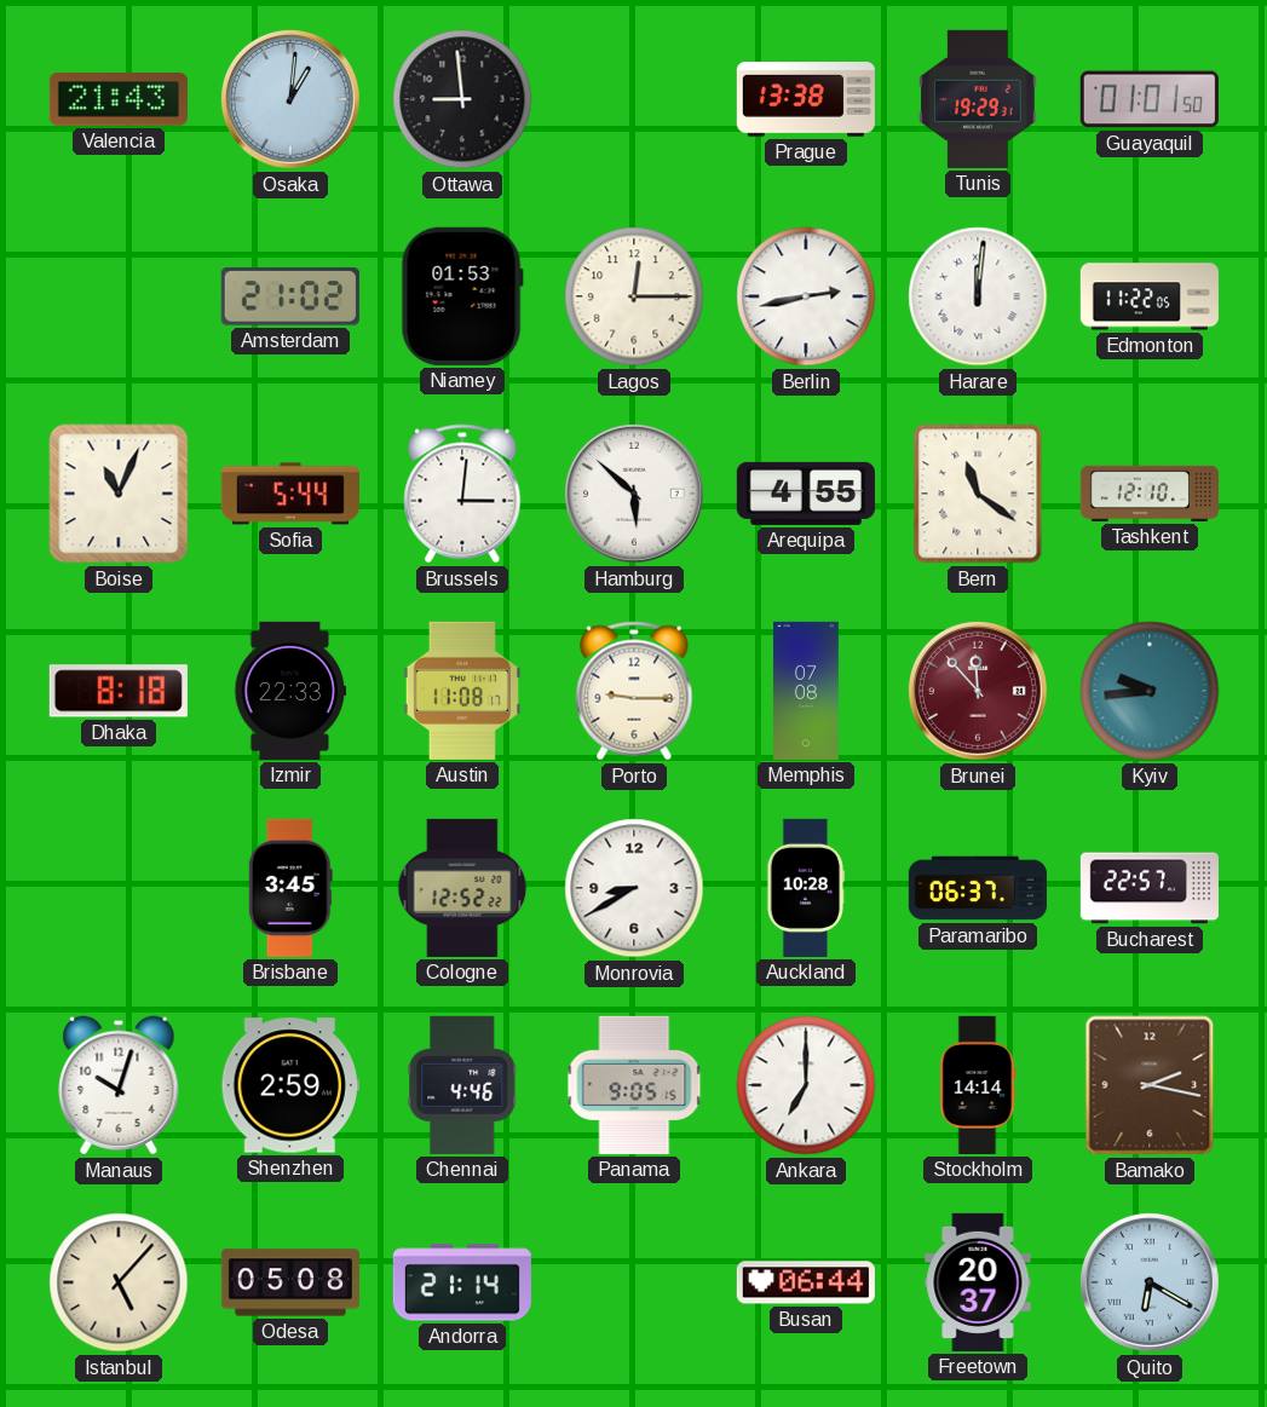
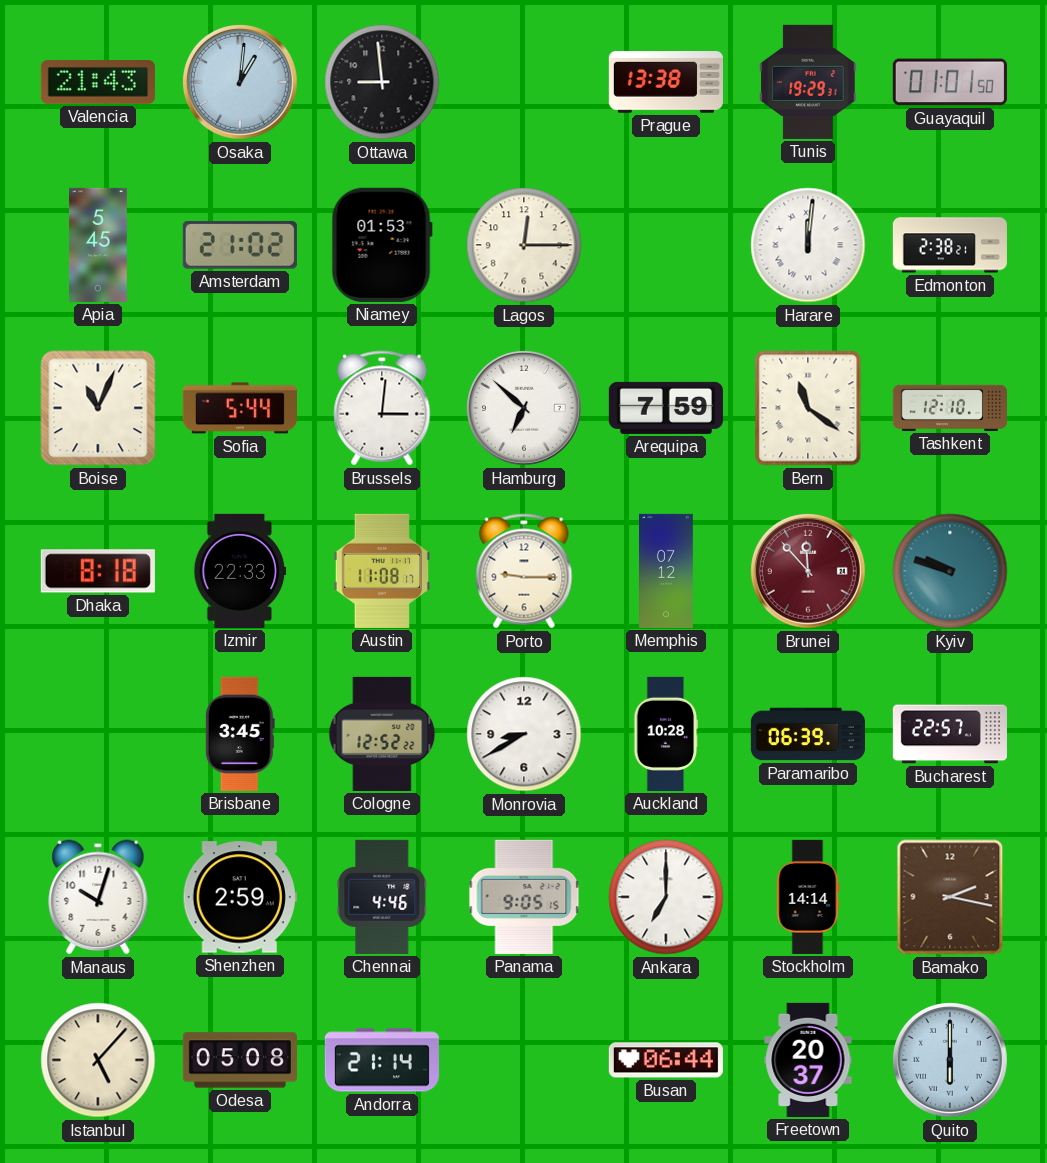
Apia: none -> 5:45 (99, 245)
Berlin: 2:43 -> none (806, 296)
Edmonton: 11:22 -> 2:38 (950, 245)
Hamburg: 5:52 -> 6:52 (524, 408)
Arequipa: 4:55 -> 7:59 (666, 408)
Memphis: 07:08 -> 07:12 (667, 571)
Kyiv: 9:44 -> 9:48 (950, 571)
Paramaribo: 06:37 -> 06:39 (808, 734)
Quito: 6:20 -> 6:00 (950, 1060)
